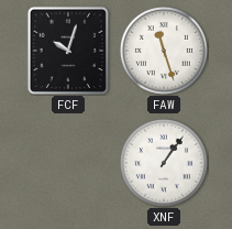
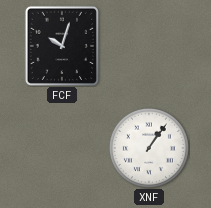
FAW: 11:27 -> none (164, 51)
